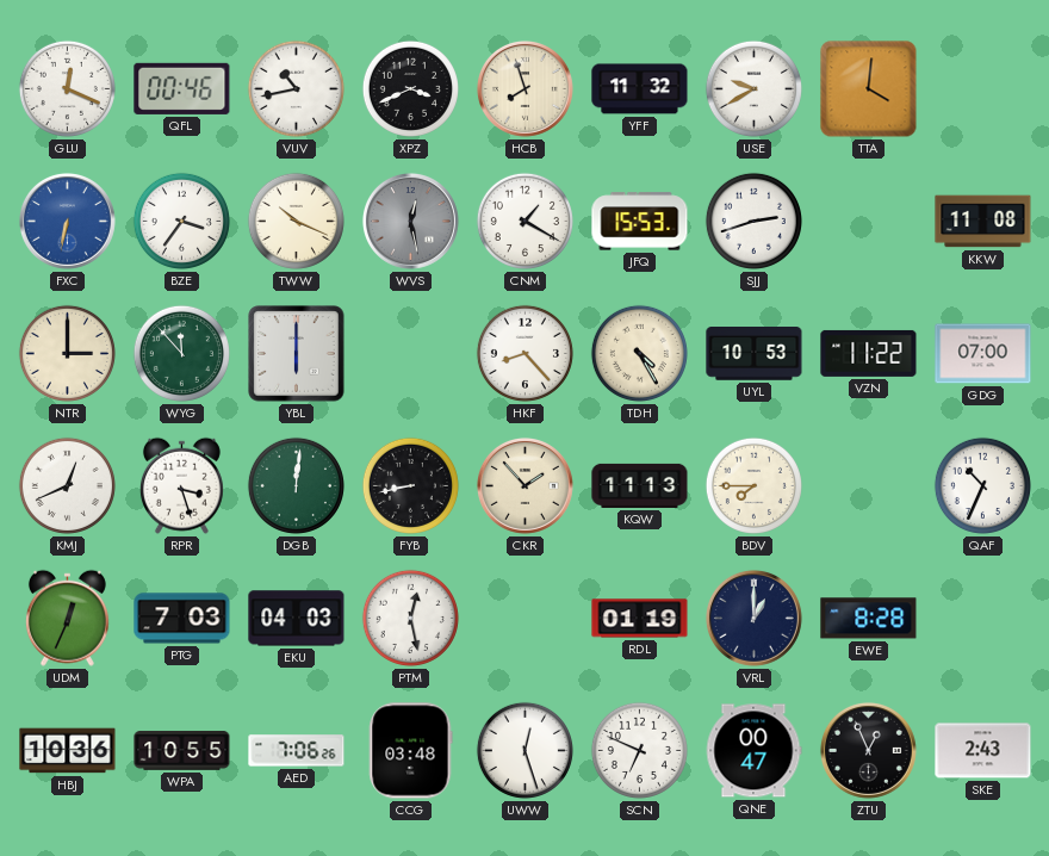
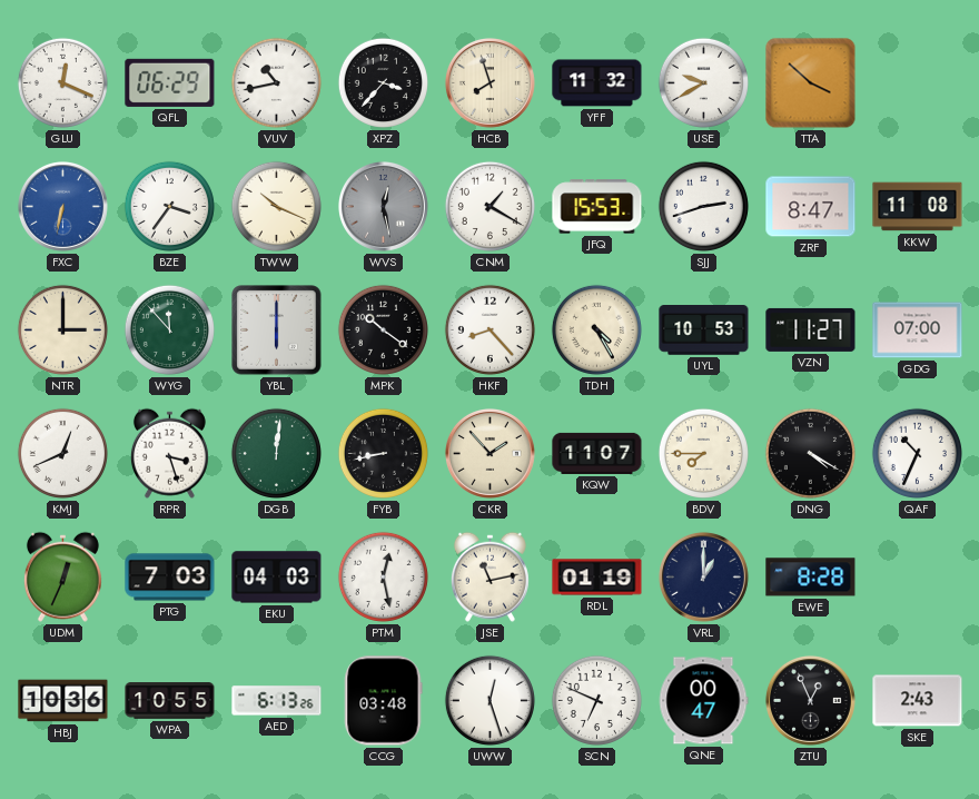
QFL: 00:46 -> 06:29 (170, 82)
XPZ: 3:41 -> 3:37 (383, 82)
TTA: 4:01 -> 3:52 (811, 83)
ZRF: none -> 8:47 (811, 207)
MPK: none -> 10:21 (383, 329)
VZN: 11:22 -> 11:27 (811, 329)
KQW: 11:13 -> 11:07 (597, 453)
DNG: none -> 4:20 (810, 453)
JSE: none -> 11:13 (489, 576)
AED: 7:06 -> 6:13 (277, 701)
